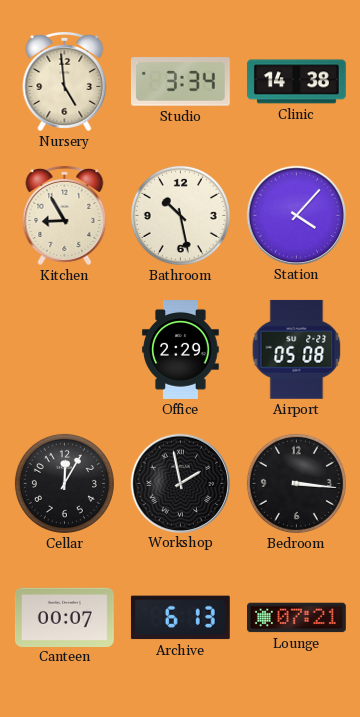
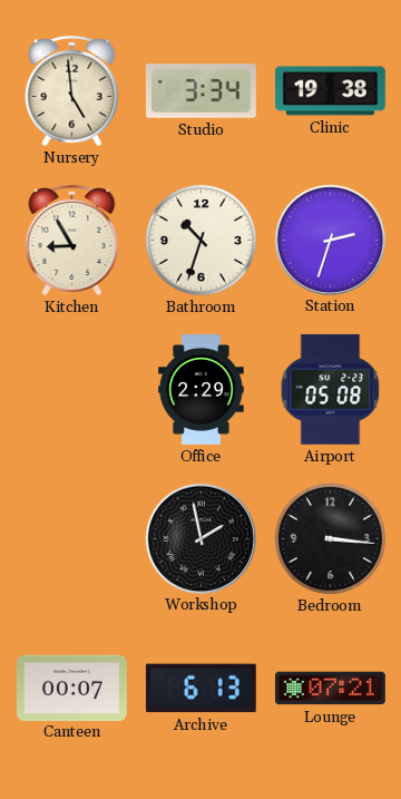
Clinic: 14:38 -> 19:38 (330, 91)
Bathroom: 10:28 -> 10:33 (200, 240)
Station: 4:07 -> 2:33 (330, 240)
Cellar: 12:05 -> none (64, 483)
